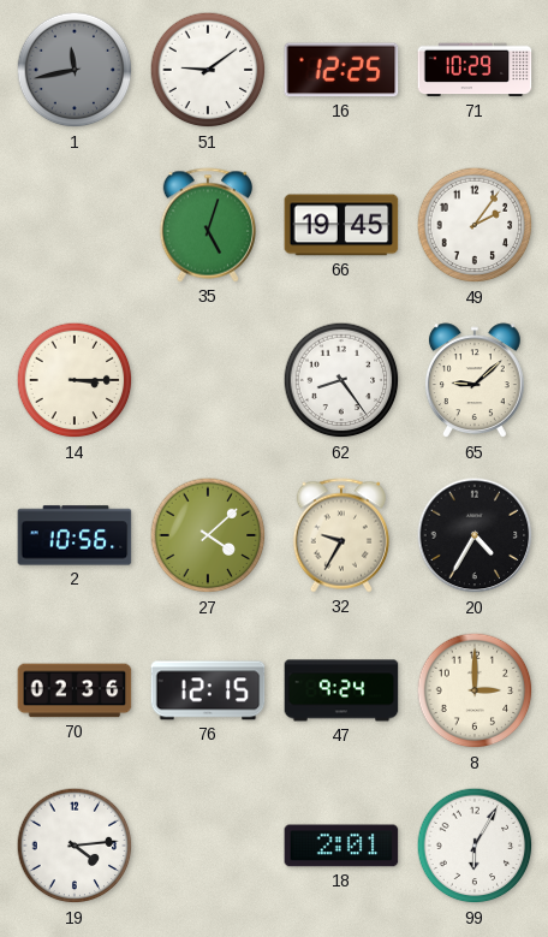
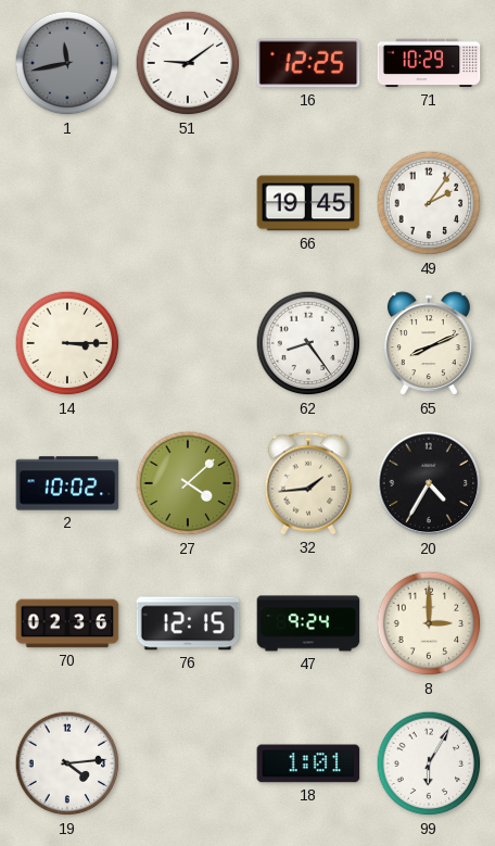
35: 5:03 -> none (207, 225)
65: 9:08 -> 8:11 (429, 344)
2: 10:56 -> 10:02 (67, 483)
32: 9:35 -> 1:44 (307, 483)
18: 2:01 -> 1:01 (308, 763)
